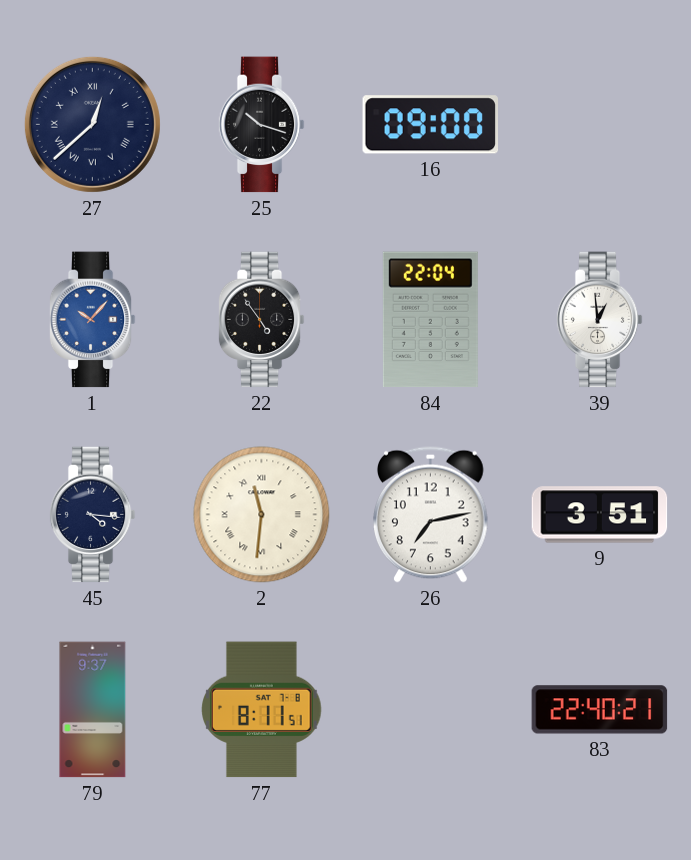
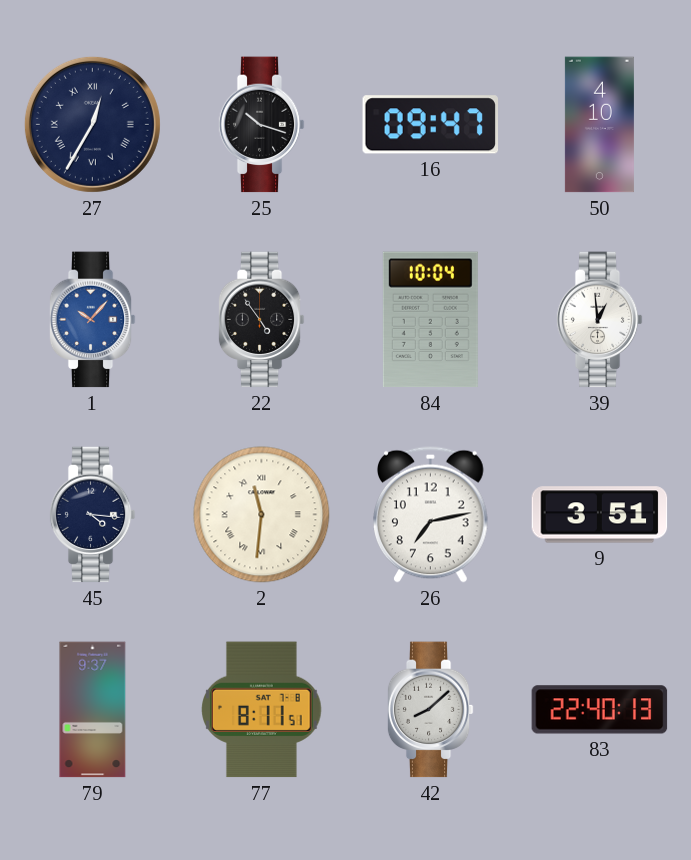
27: 12:38 -> 12:35 (92, 124)
16: 09:00 -> 09:47 (431, 125)
50: none -> 4:10 (599, 125)
84: 22:04 -> 10:04 (430, 320)
42: none -> 8:08 (430, 710)
83: 22:40:21 -> 22:40:13 (600, 710)
